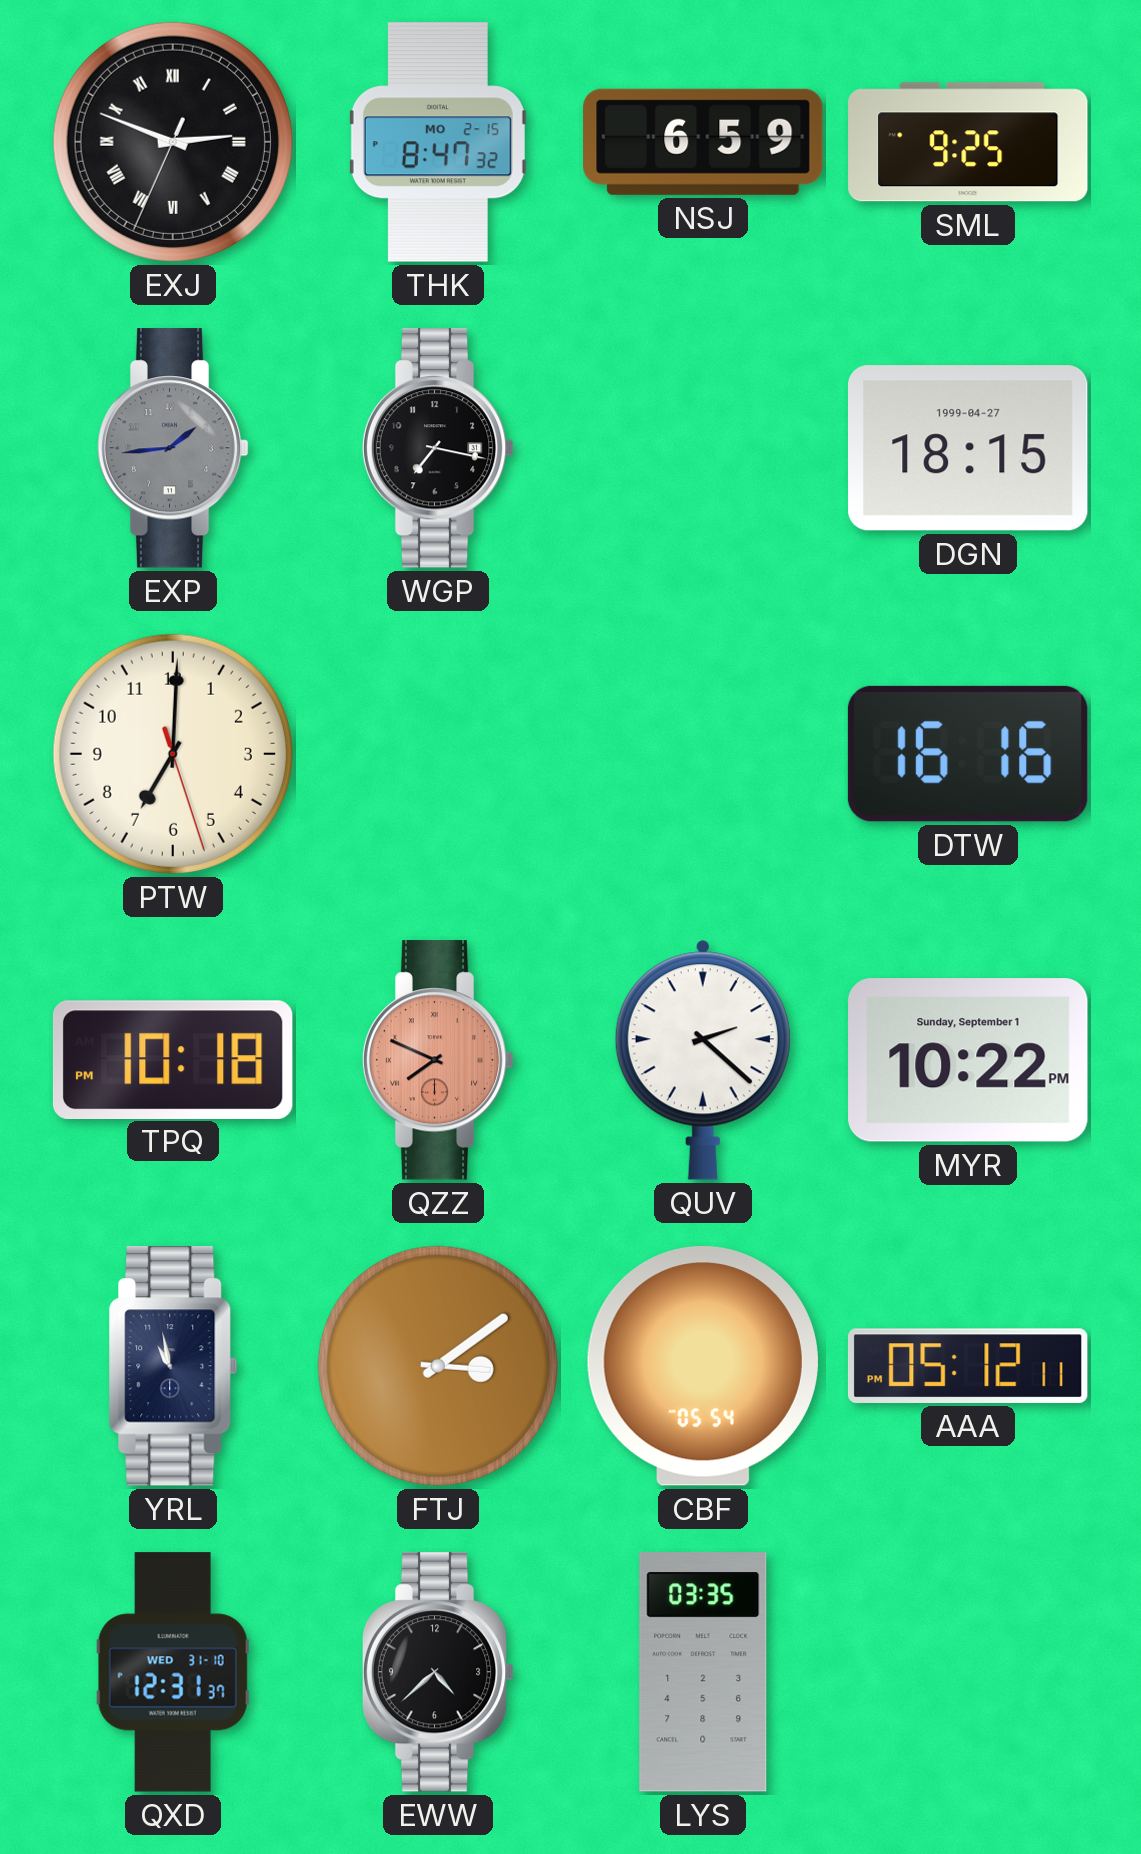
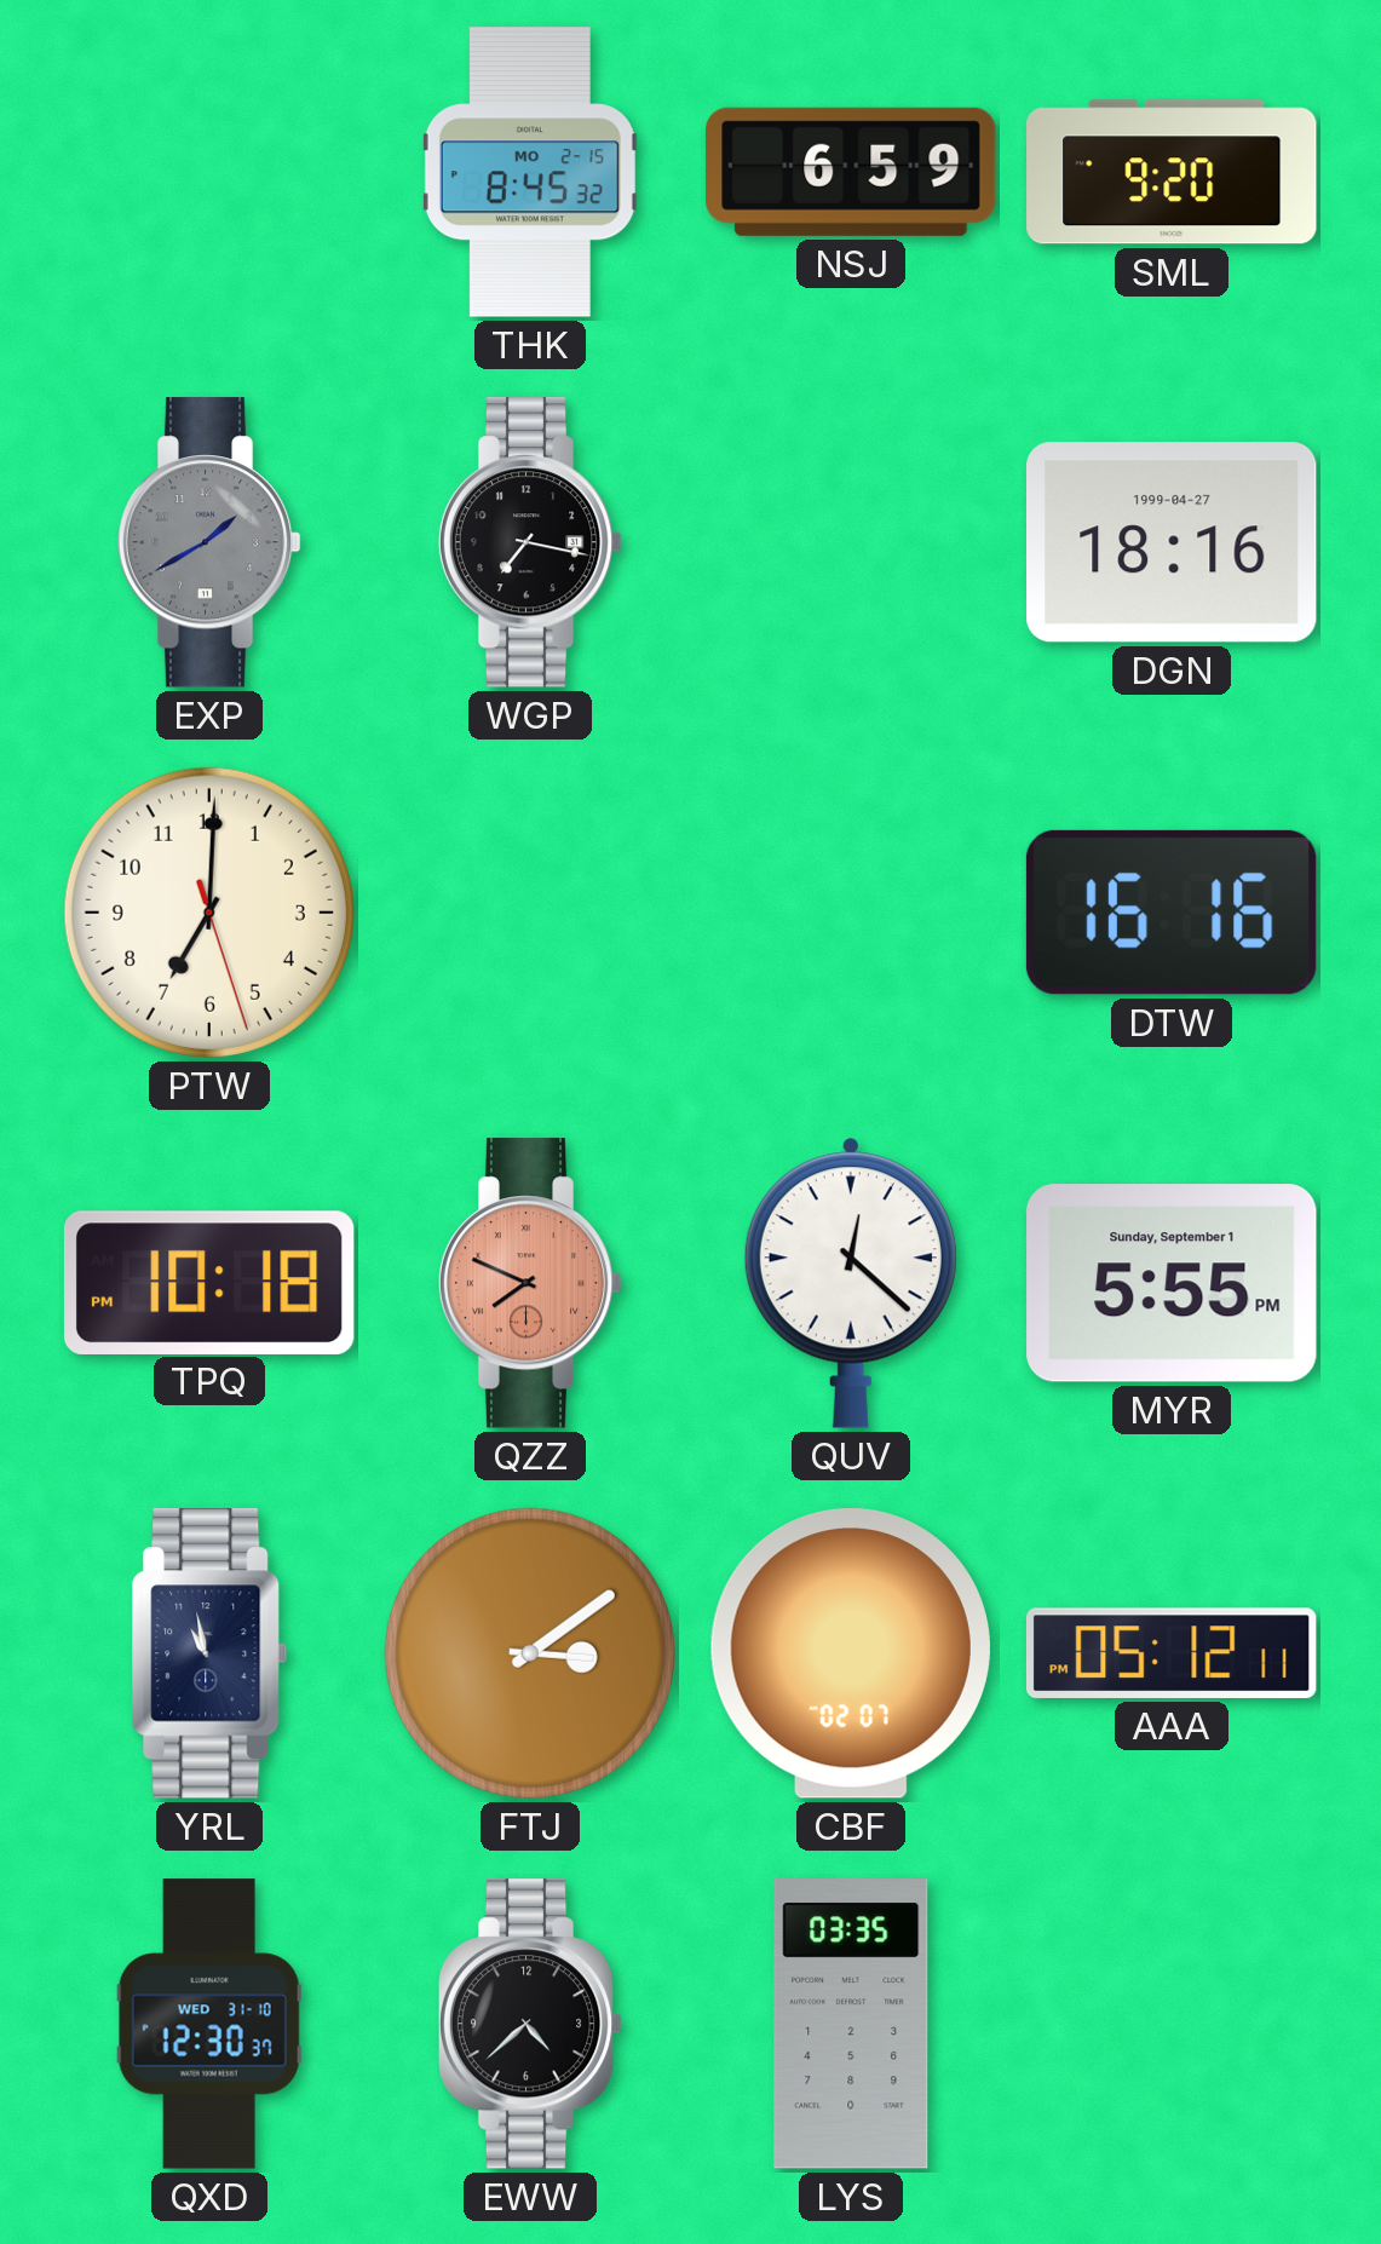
EXJ: 2:48 -> none (173, 142)
THK: 8:47 -> 8:45 (530, 172)
SML: 9:25 -> 9:20 (1172, 172)
EXP: 1:44 -> 1:40 (209, 542)
DGN: 18:15 -> 18:16 (1173, 542)
QUV: 2:22 -> 12:22 (851, 1283)
MYR: 10:22 -> 5:55 (1172, 1283)
CBF: 05:54 -> 02:07 (851, 1655)
QXD: 12:31 -> 12:30 (209, 2024)
